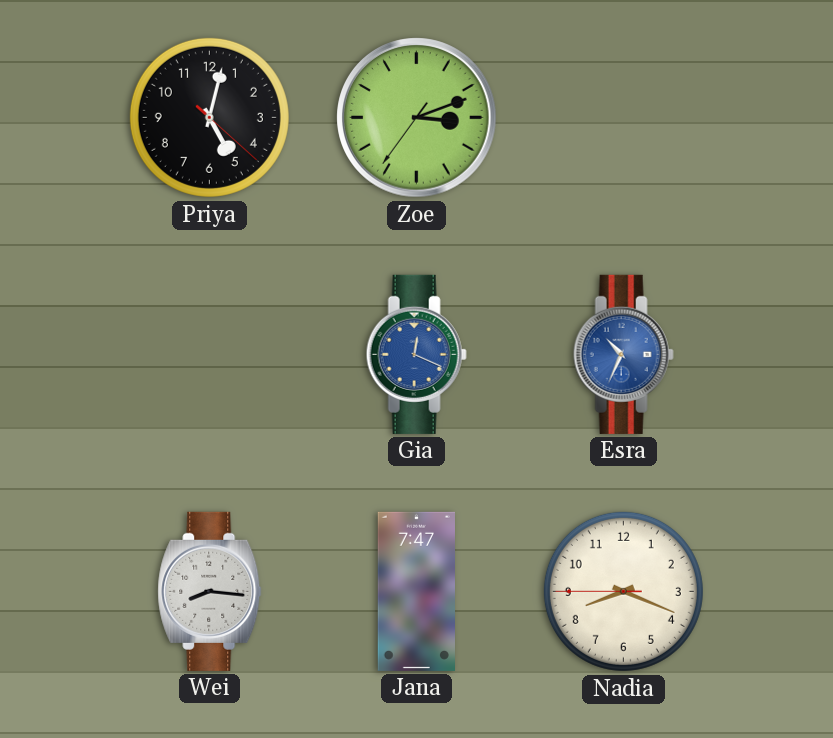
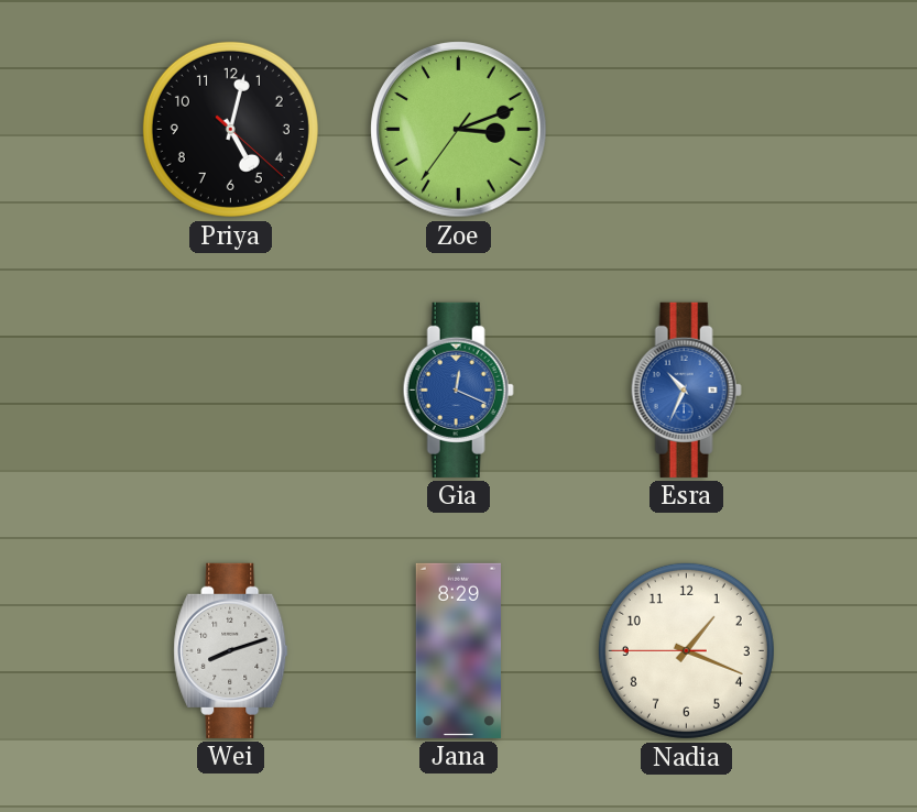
Wei: 8:16 -> 8:12 (231, 650)
Jana: 7:47 -> 8:29 (458, 650)
Nadia: 8:18 -> 1:18 (686, 650)
